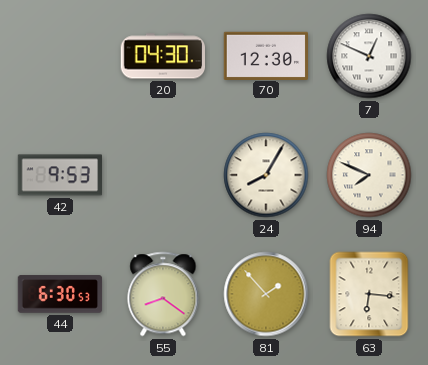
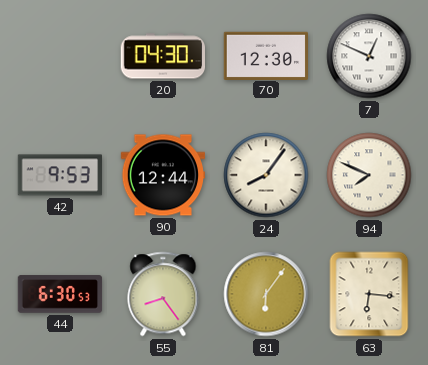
90: none -> 12:44 (163, 175)
24: 8:05 -> 8:06 (266, 175)
55: 8:21 -> 8:24 (163, 294)
81: 1:53 -> 6:06 (266, 294)
